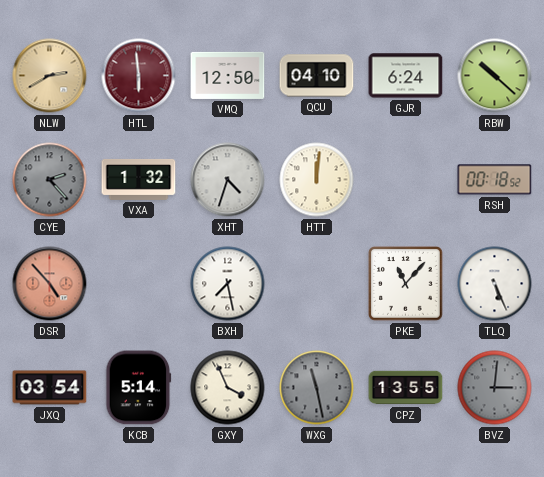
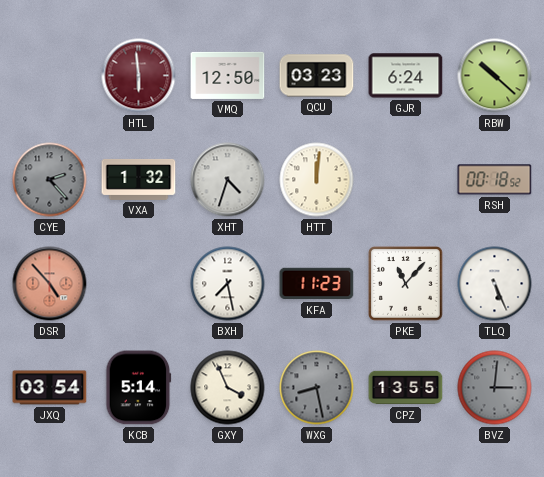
NLW: 2:40 -> none (50, 76)
QCU: 04:10 -> 03:23 (317, 76)
KFA: none -> 11:23 (317, 284)
WXG: 11:28 -> 8:28 (317, 388)
